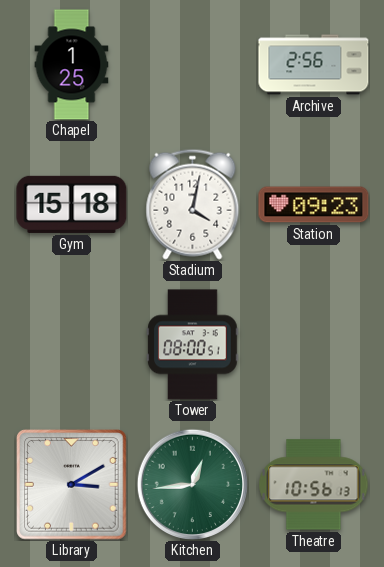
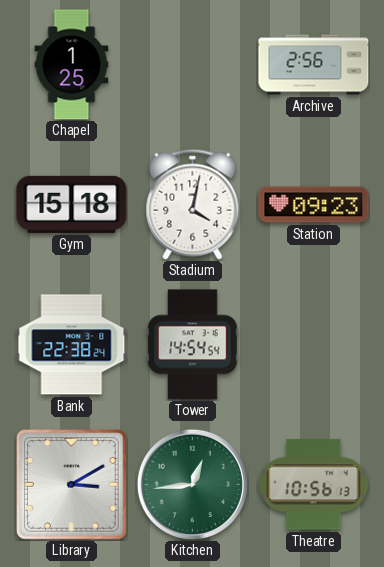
Bank: none -> 22:38 (72, 345)
Tower: 08:00 -> 14:54 (193, 345)
